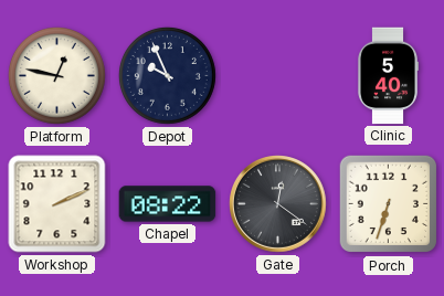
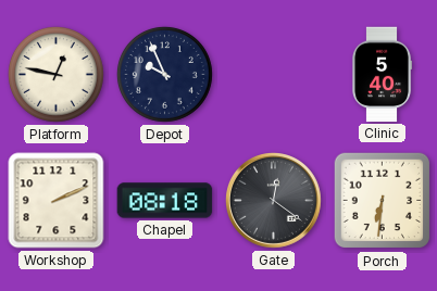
Chapel: 08:22 -> 08:18 (165, 201)
Porch: 6:33 -> 6:31 (383, 201)
